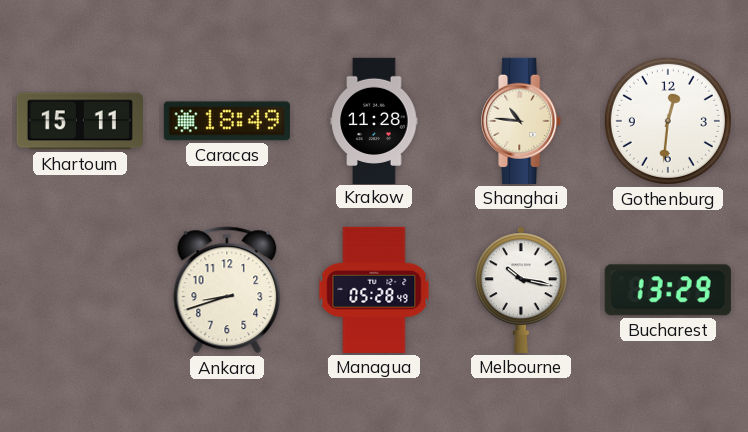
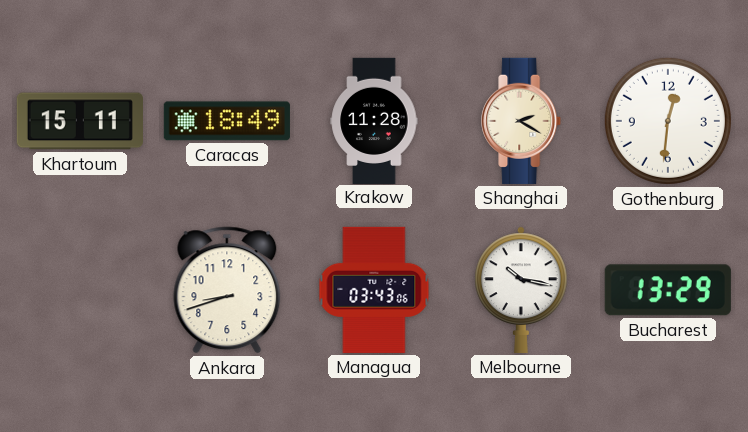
Shanghai: 10:46 -> 2:20 (522, 121)
Managua: 05:28 -> 03:43 (374, 290)
